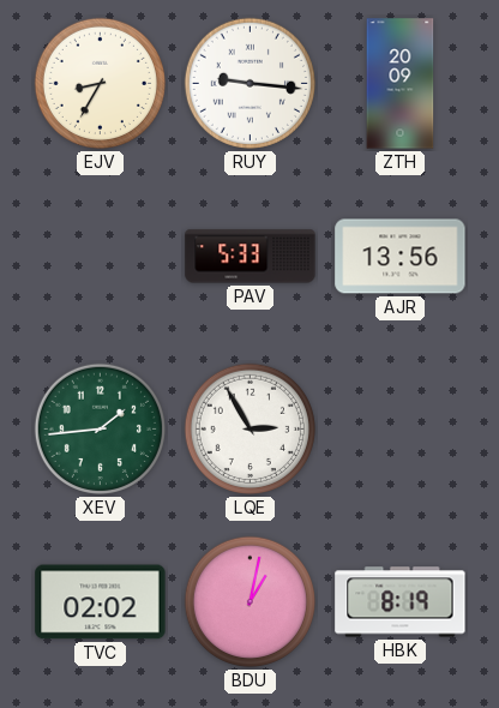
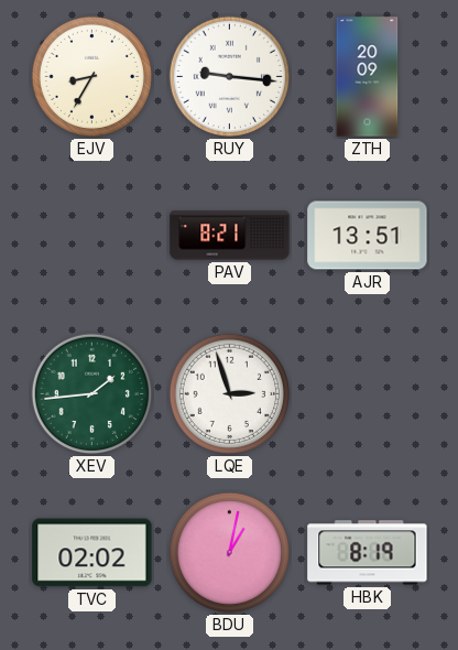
PAV: 5:33 -> 8:21 (230, 236)
AJR: 13:56 -> 13:51 (368, 236)
LQE: 2:55 -> 2:57 (229, 393)
